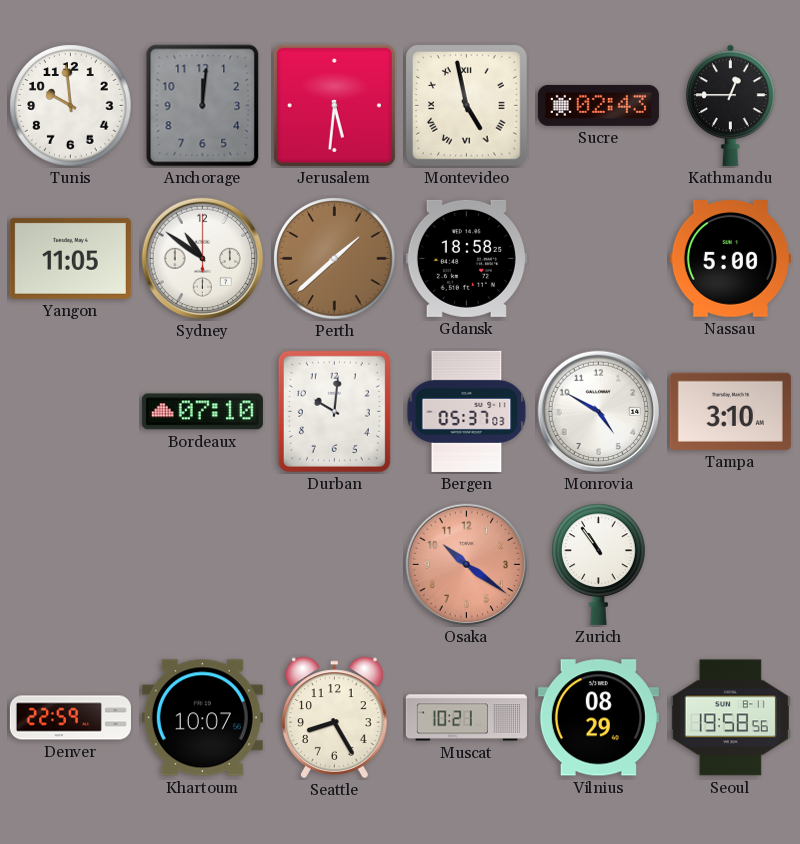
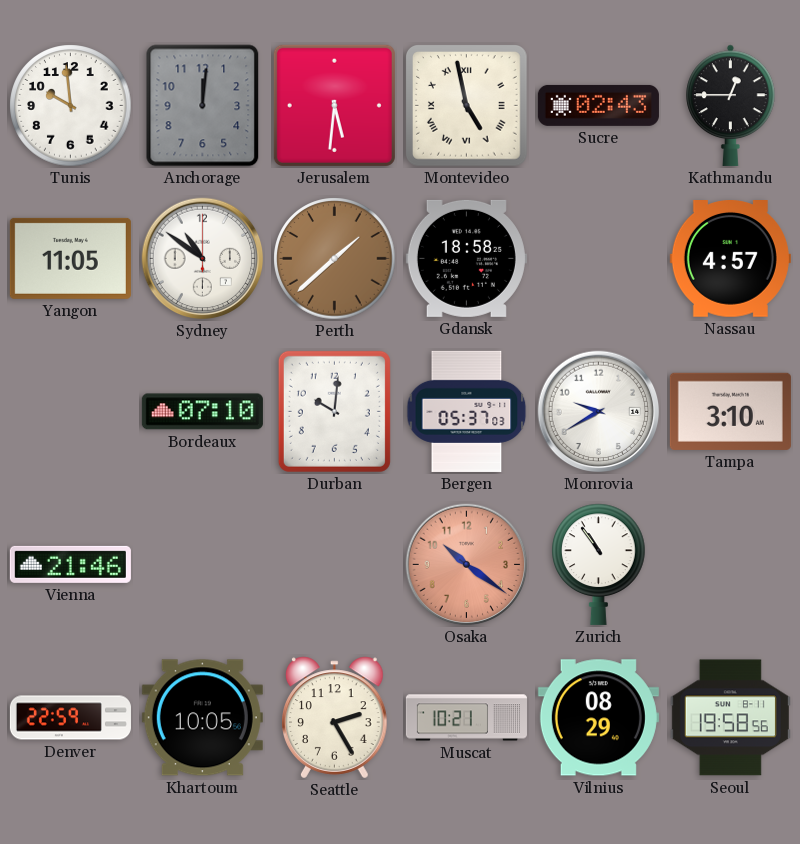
Nassau: 5:00 -> 4:57 (730, 259)
Monrovia: 4:50 -> 9:40 (599, 412)
Vienna: none -> 21:46 (70, 564)
Khartoum: 10:07 -> 10:05 (202, 718)
Seattle: 8:25 -> 2:25 (335, 718)
